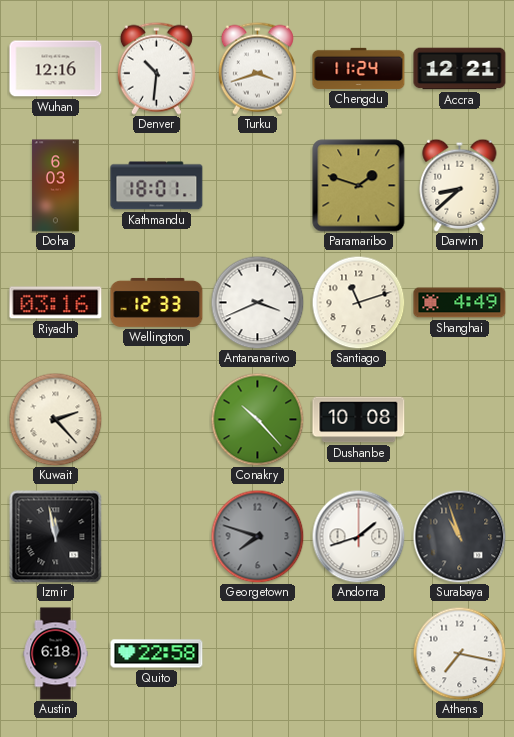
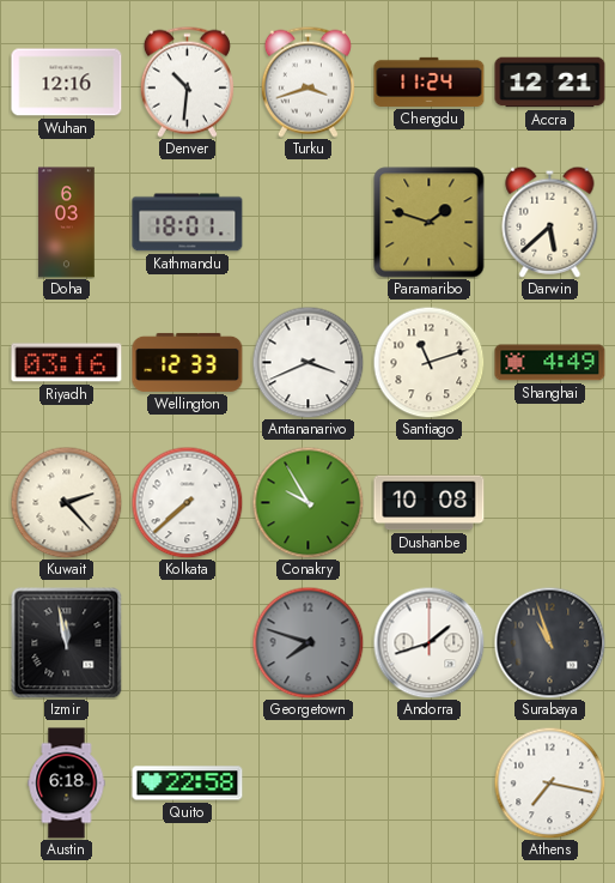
Darwin: 8:38 -> 5:38 (550, 222)
Kolkata: none -> 7:38 (187, 502)
Conakry: 10:23 -> 9:55 (307, 502)
